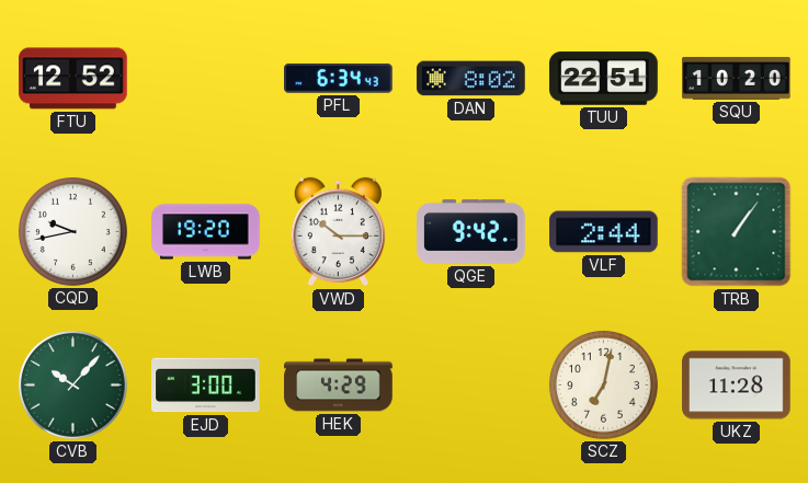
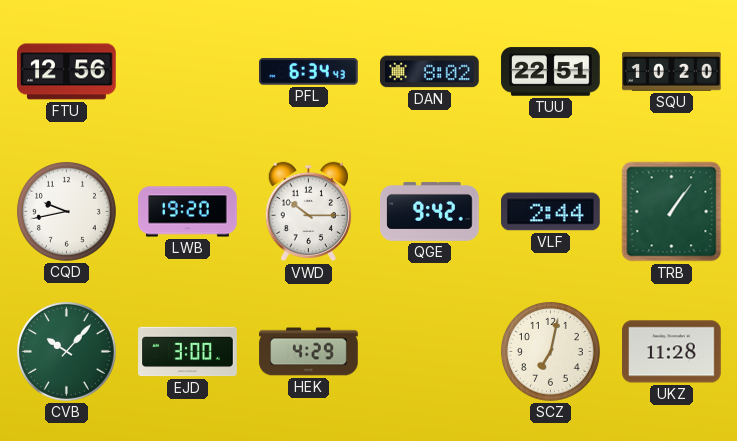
FTU: 12:52 -> 12:56 (67, 72)
